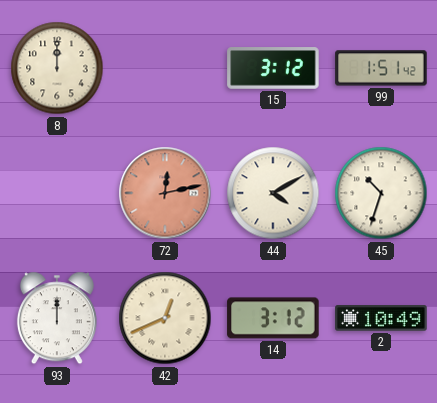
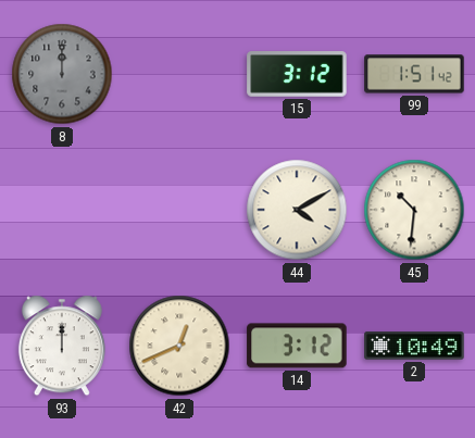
8 dial: cream -> grey (62, 74)
72: 12:13 -> none (165, 193)
45: 10:33 -> 10:31 (414, 210)
